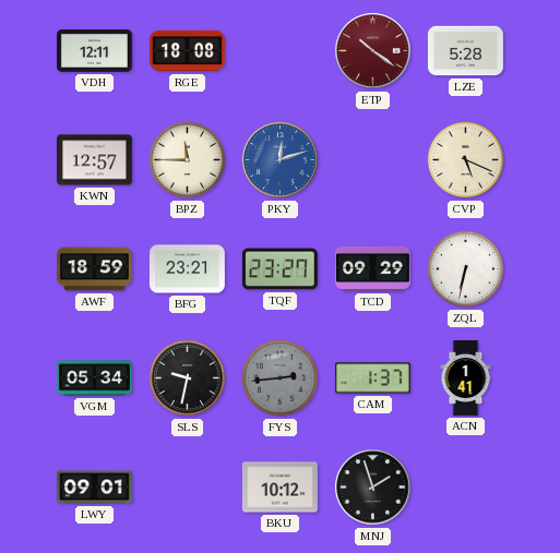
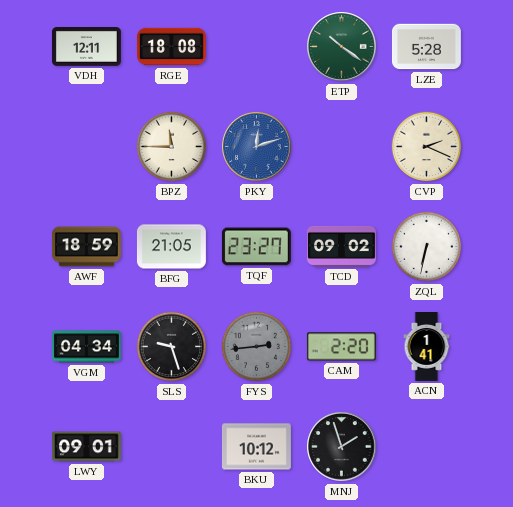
ETP dial: burgundy -> green (342, 47)
KWN: 12:57 -> none (94, 160)
CVP: 5:19 -> 2:19 (427, 147)
BFG: 23:21 -> 21:05 (171, 247)
TCD: 09:29 -> 09:02 (341, 246)
VGM: 05:34 -> 04:34 (86, 347)
SLS: 9:32 -> 9:27 (172, 347)
CAM: 1:37 -> 2:20 (341, 347)
